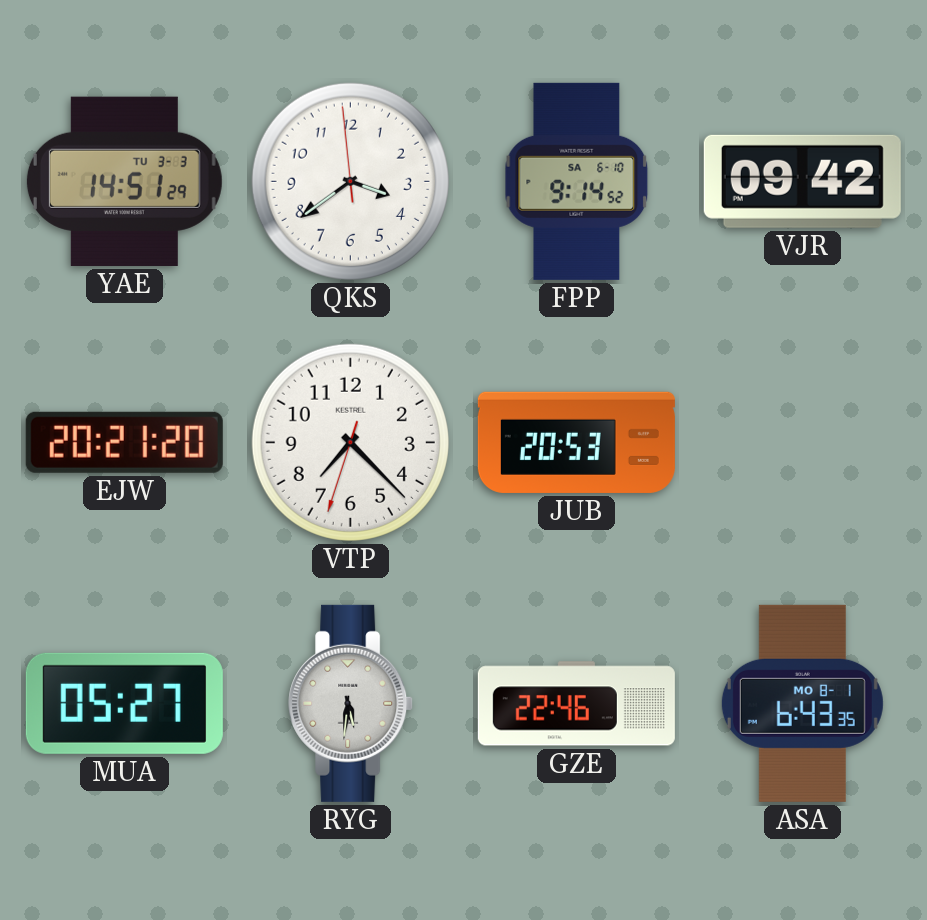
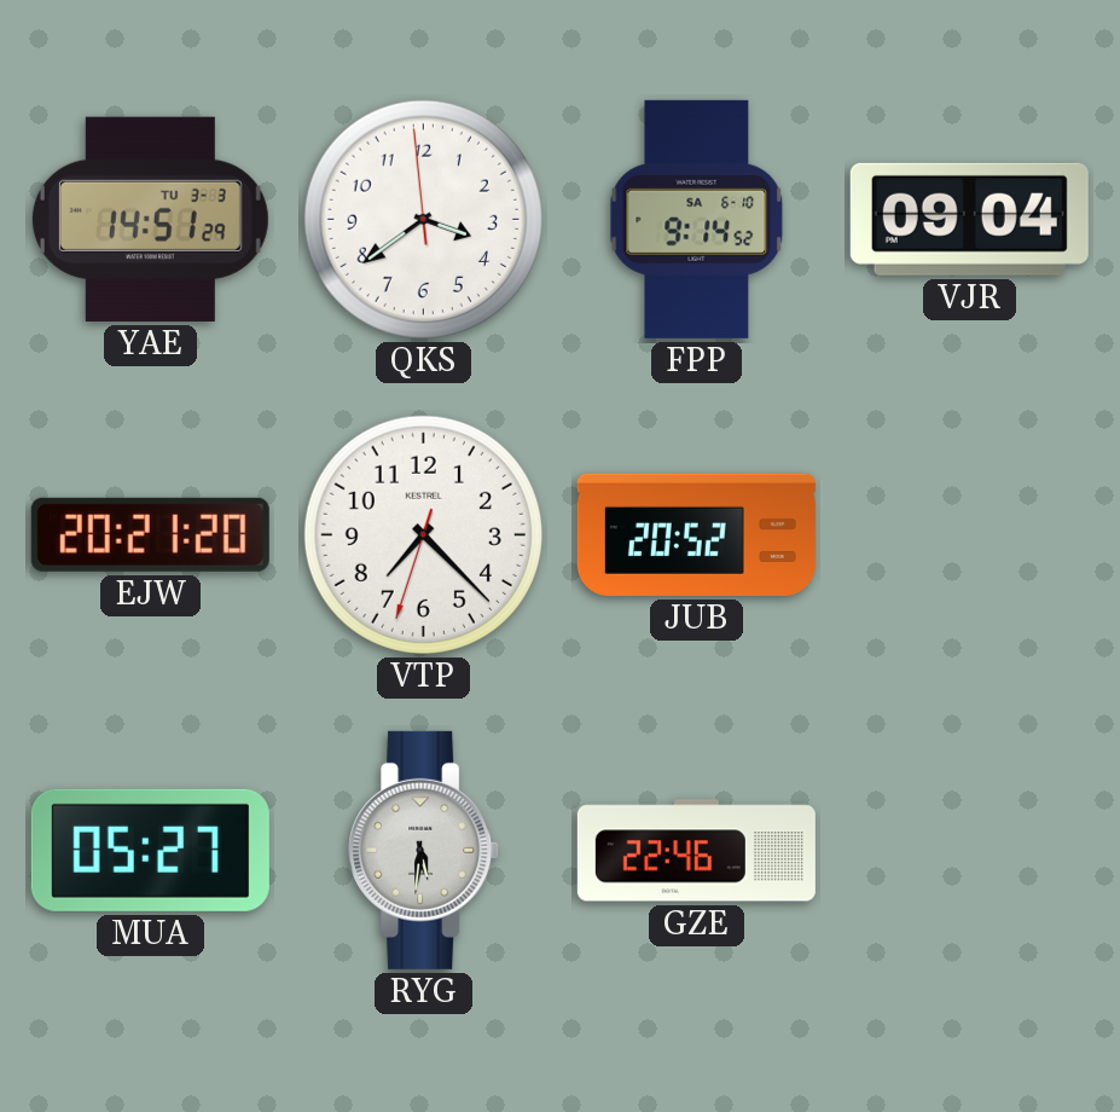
VJR: 09:42 -> 09:04 (969, 219)
JUB: 20:53 -> 20:52 (696, 534)
ASA: 6:43 -> none (802, 703)
